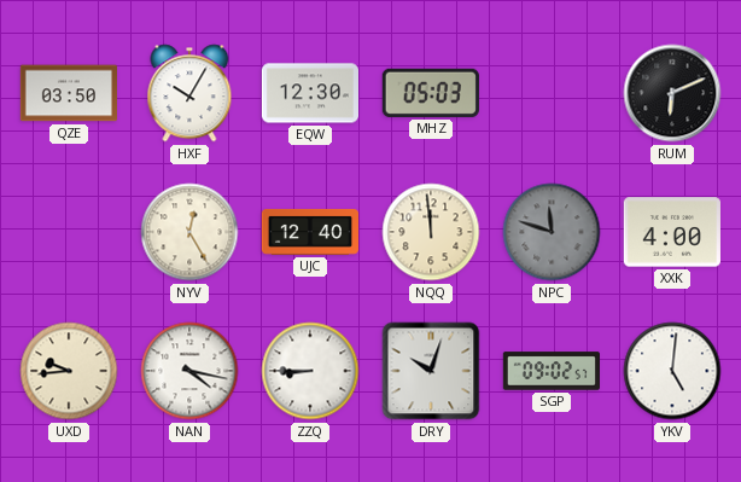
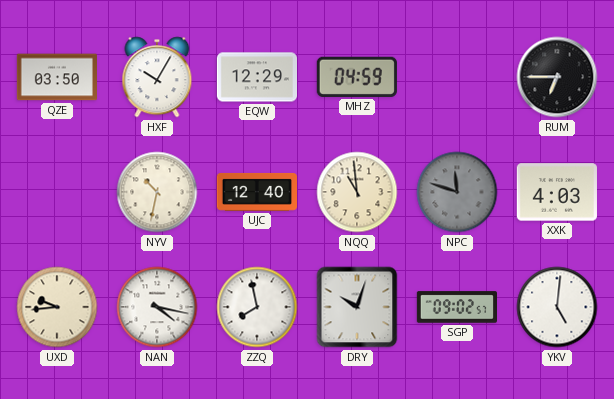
EQW: 12:30 -> 12:29 (256, 77)
MHZ: 05:03 -> 04:59 (357, 77)
RUM: 6:11 -> 6:45 (557, 77)
NYV: 12:25 -> 10:32 (157, 192)
NQQ: 11:59 -> 10:59 (357, 192)
XXK: 4:00 -> 4:03 (557, 192)
ZZQ: 8:45 -> 7:58 (257, 307)
